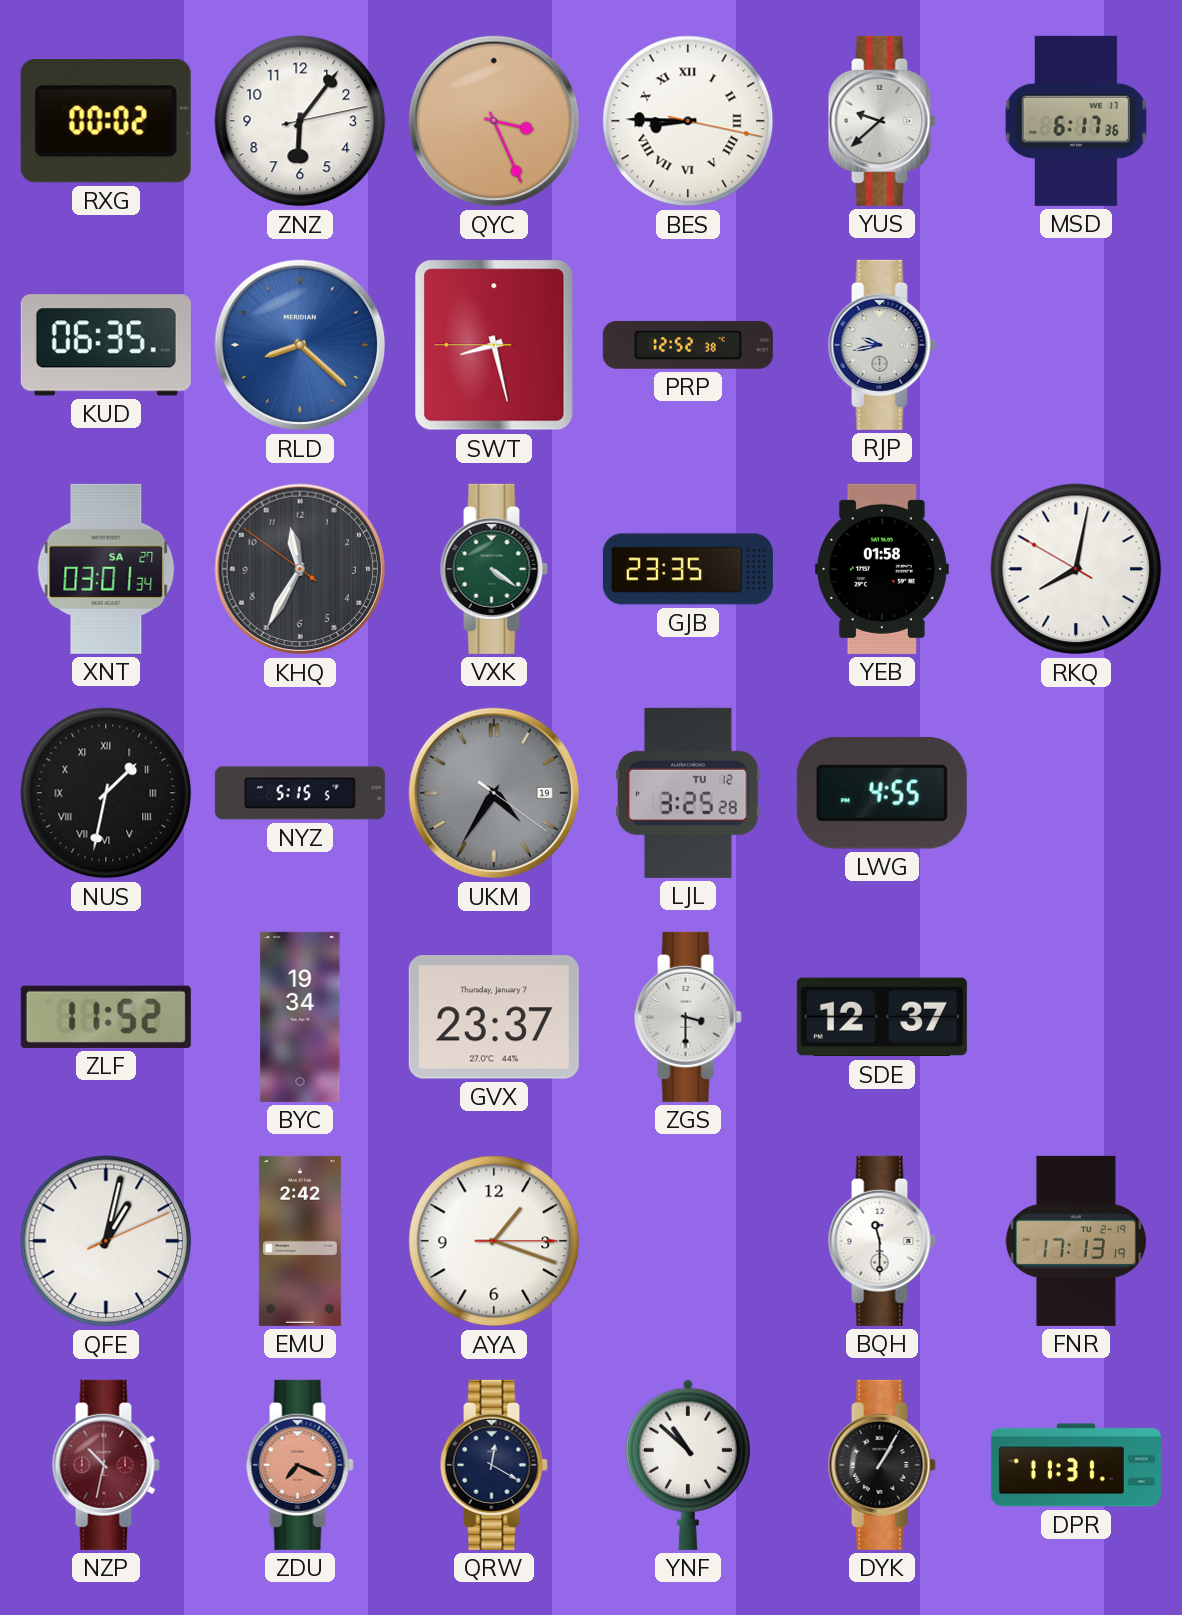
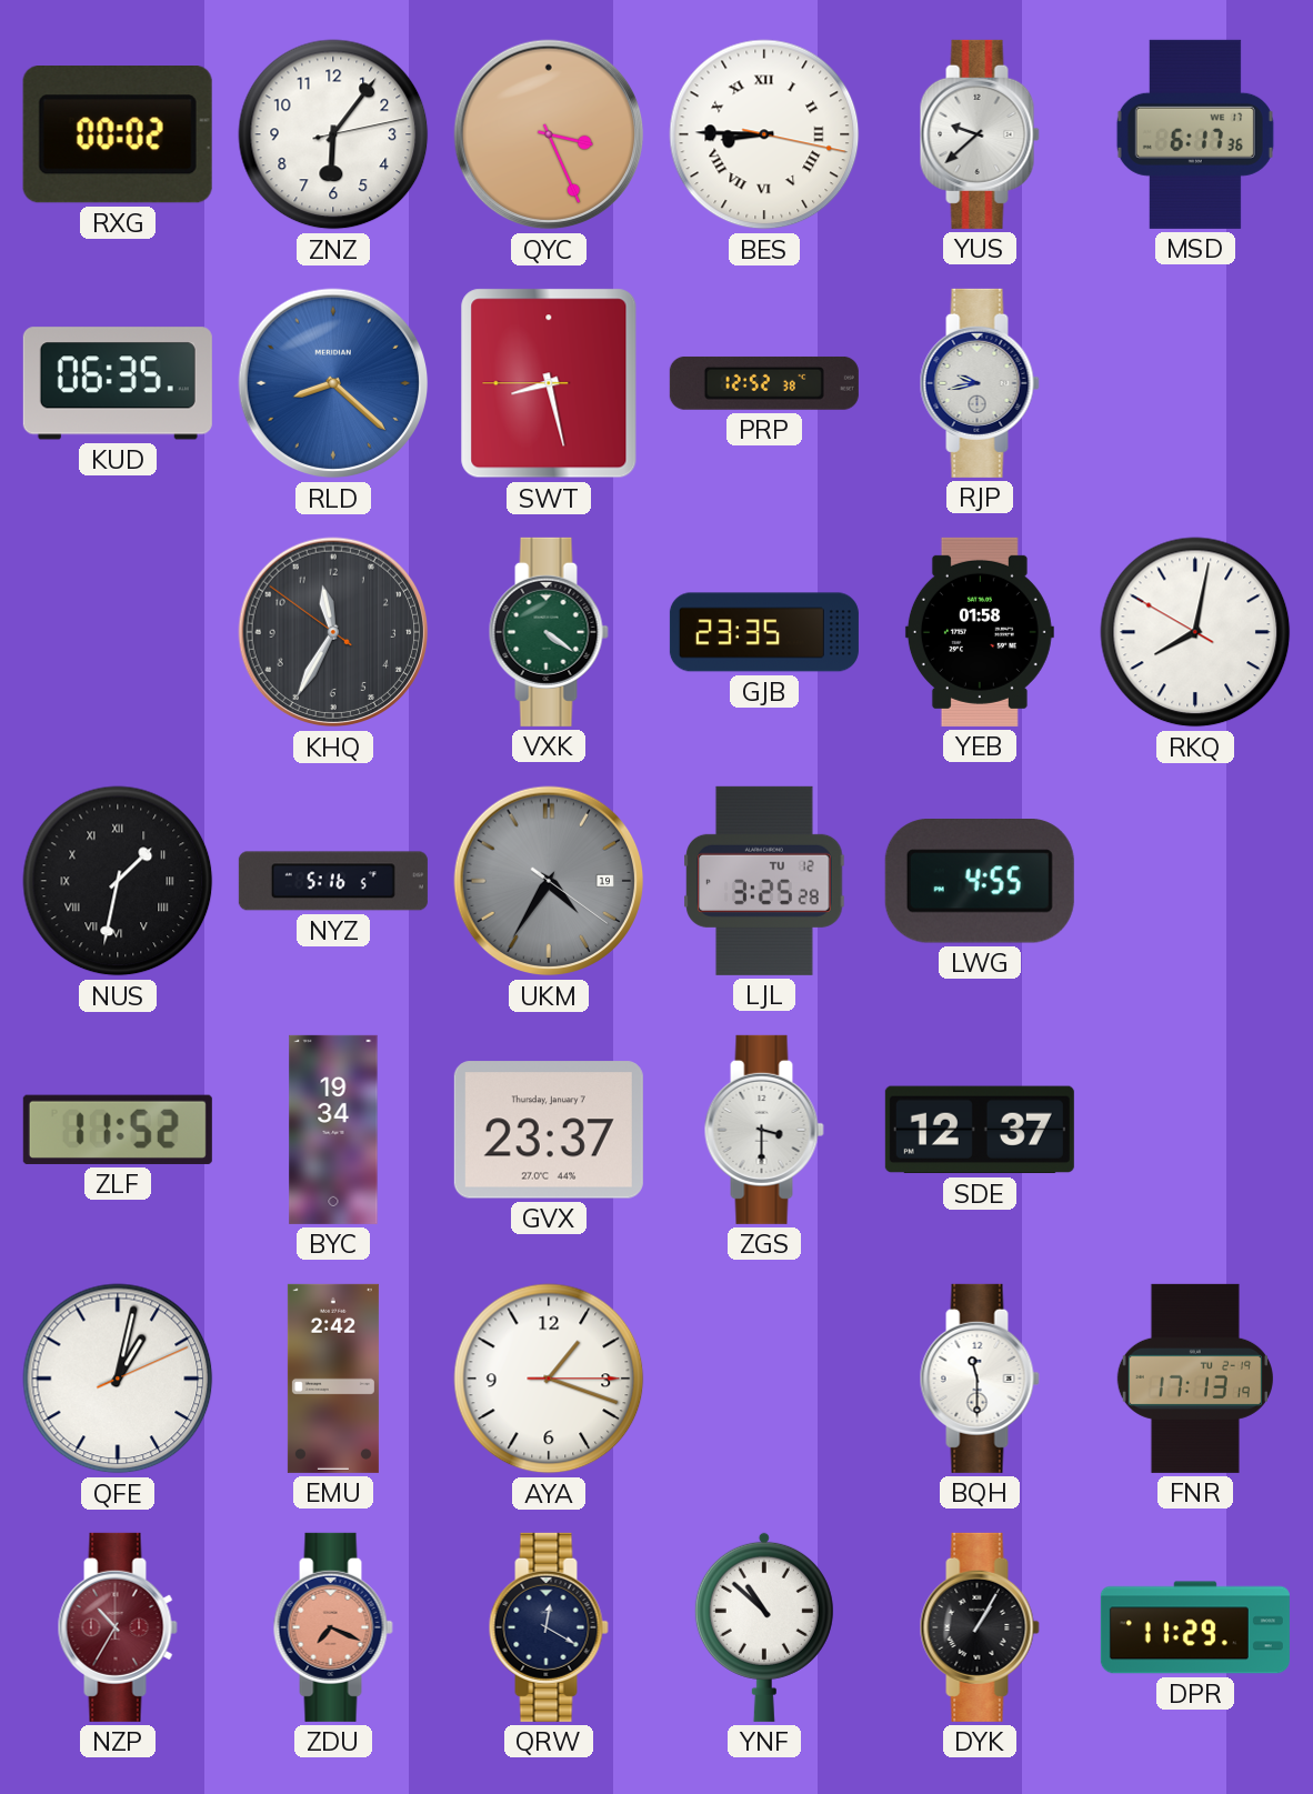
XNT: 03:01 -> none (106, 569)
NYZ: 5:15 -> 5:16 (333, 881)
NZP: 10:32 -> 10:35 (118, 1627)
DPR: 11:31 -> 11:29 (1195, 1627)
